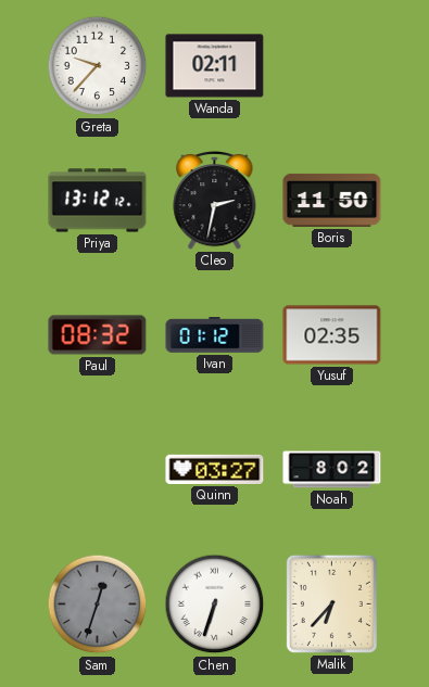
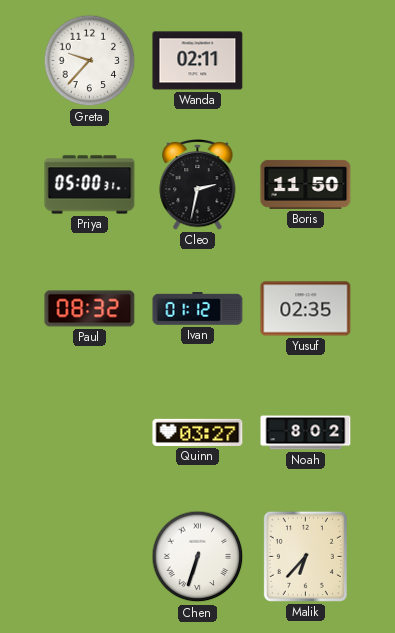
Priya: 13:12 -> 05:00 (90, 185)
Sam: 12:33 -> none (98, 605)
